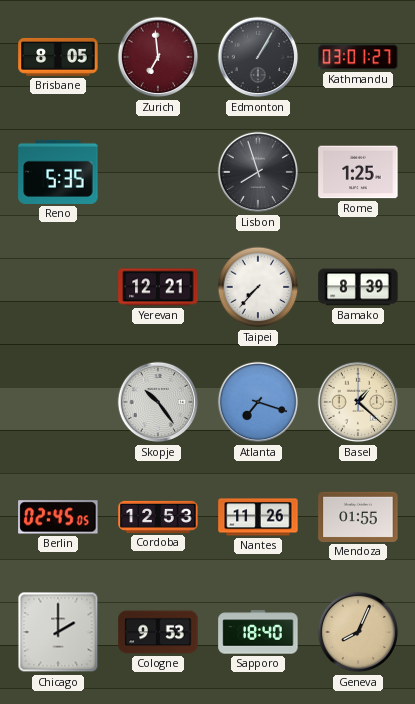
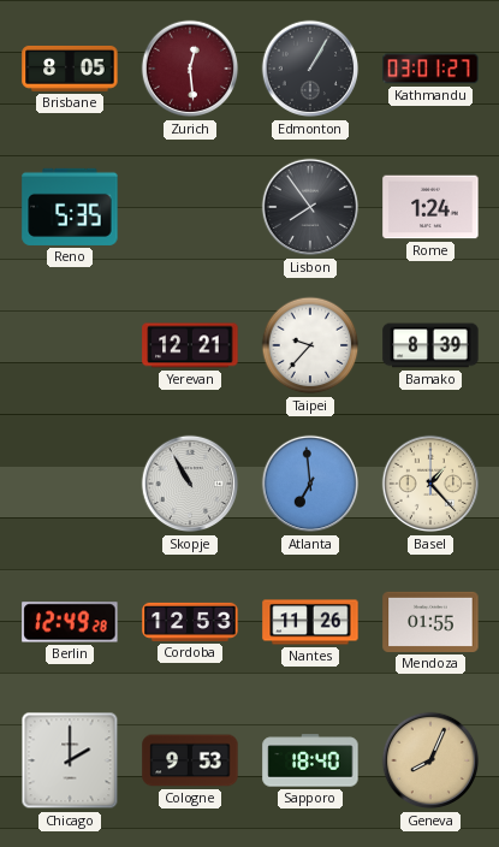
Zurich: 6:59 -> 12:29 (190, 69)
Lisbon: 7:57 -> 7:54 (310, 207)
Rome: 1:25 -> 1:24 (430, 207)
Taipei: 7:37 -> 9:37 (310, 345)
Skopje: 10:24 -> 10:55 (190, 484)
Atlanta: 7:18 -> 6:59 (310, 484)
Basel: 1:22 -> 1:23 (430, 484)
Berlin: 02:45 -> 12:49 (70, 622)
